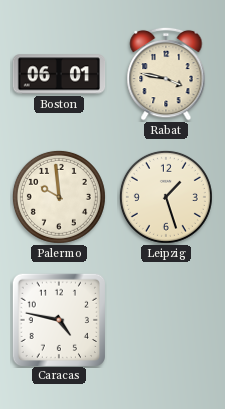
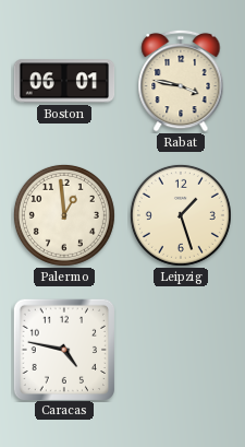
Palermo: 9:59 -> 12:59 (64, 215)
